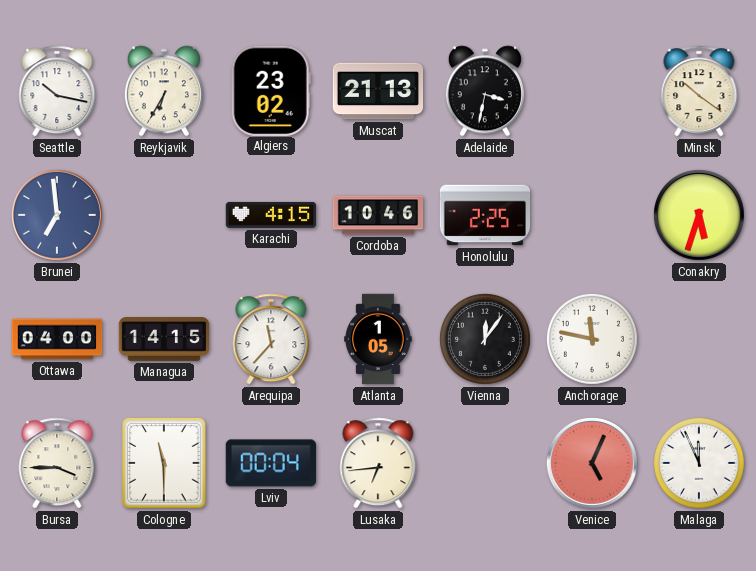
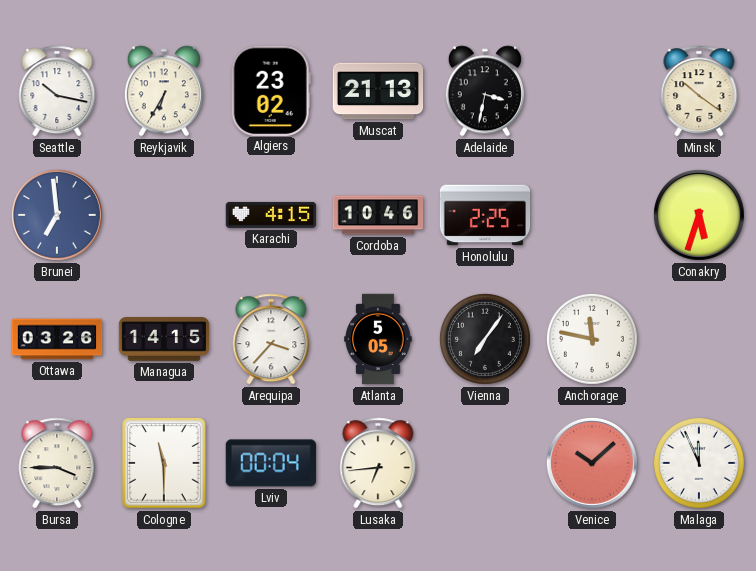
Ottawa: 04:00 -> 03:26 (57, 339)
Arequipa: 11:37 -> 3:37 (271, 339)
Atlanta: 1:05 -> 5:05 (378, 339)
Vienna: 12:06 -> 7:06 (485, 339)
Venice: 5:04 -> 10:08 (592, 463)
